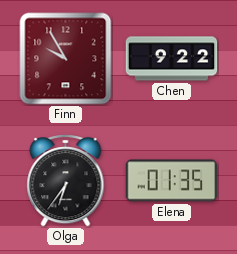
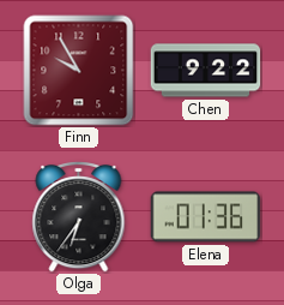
Elena: 01:35 -> 01:36 (206, 217)
